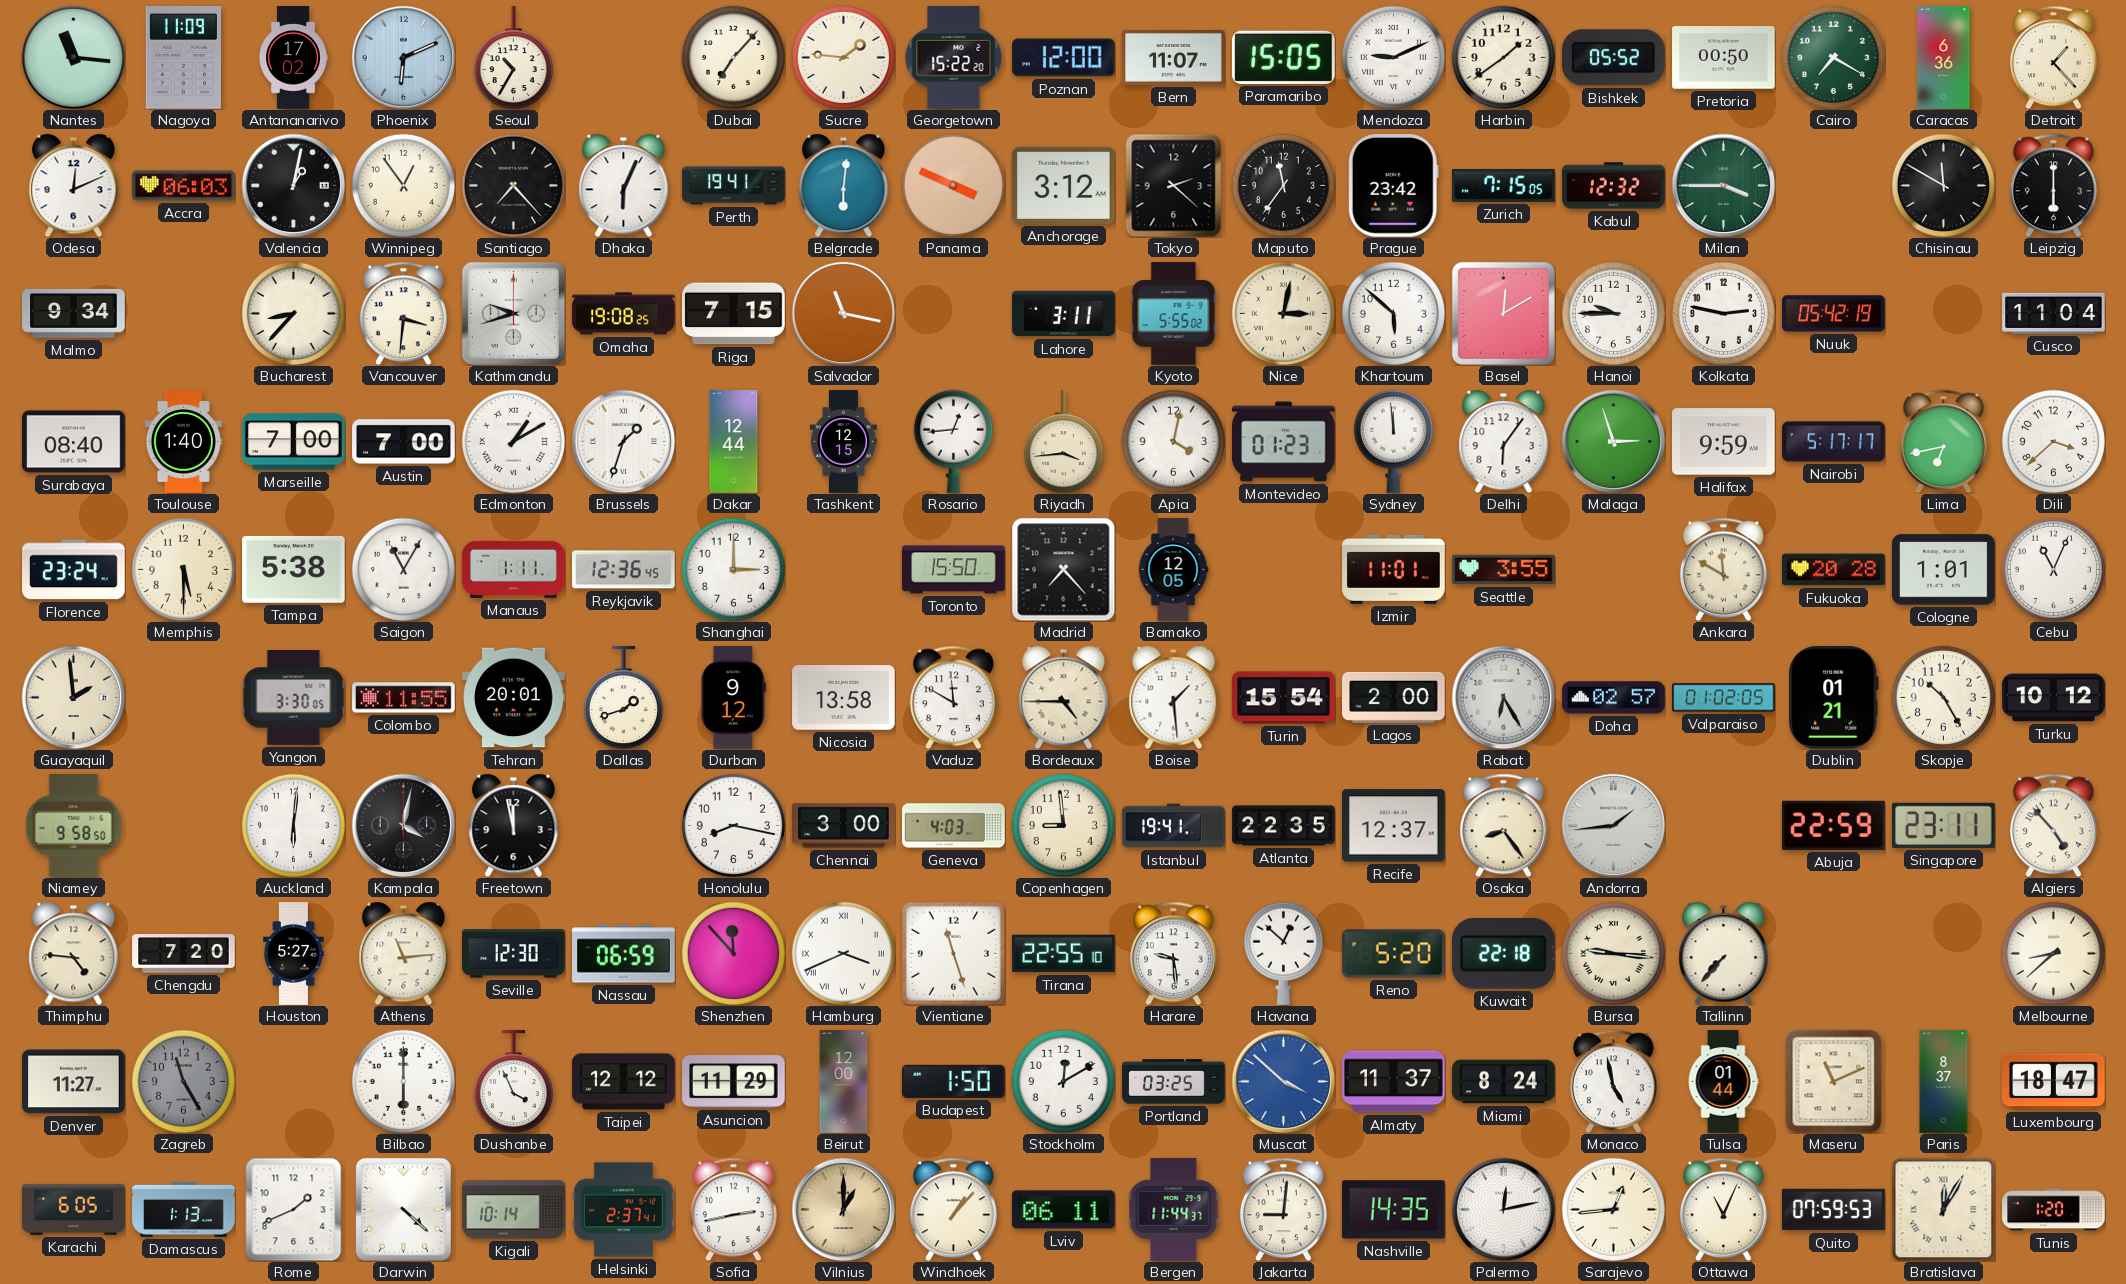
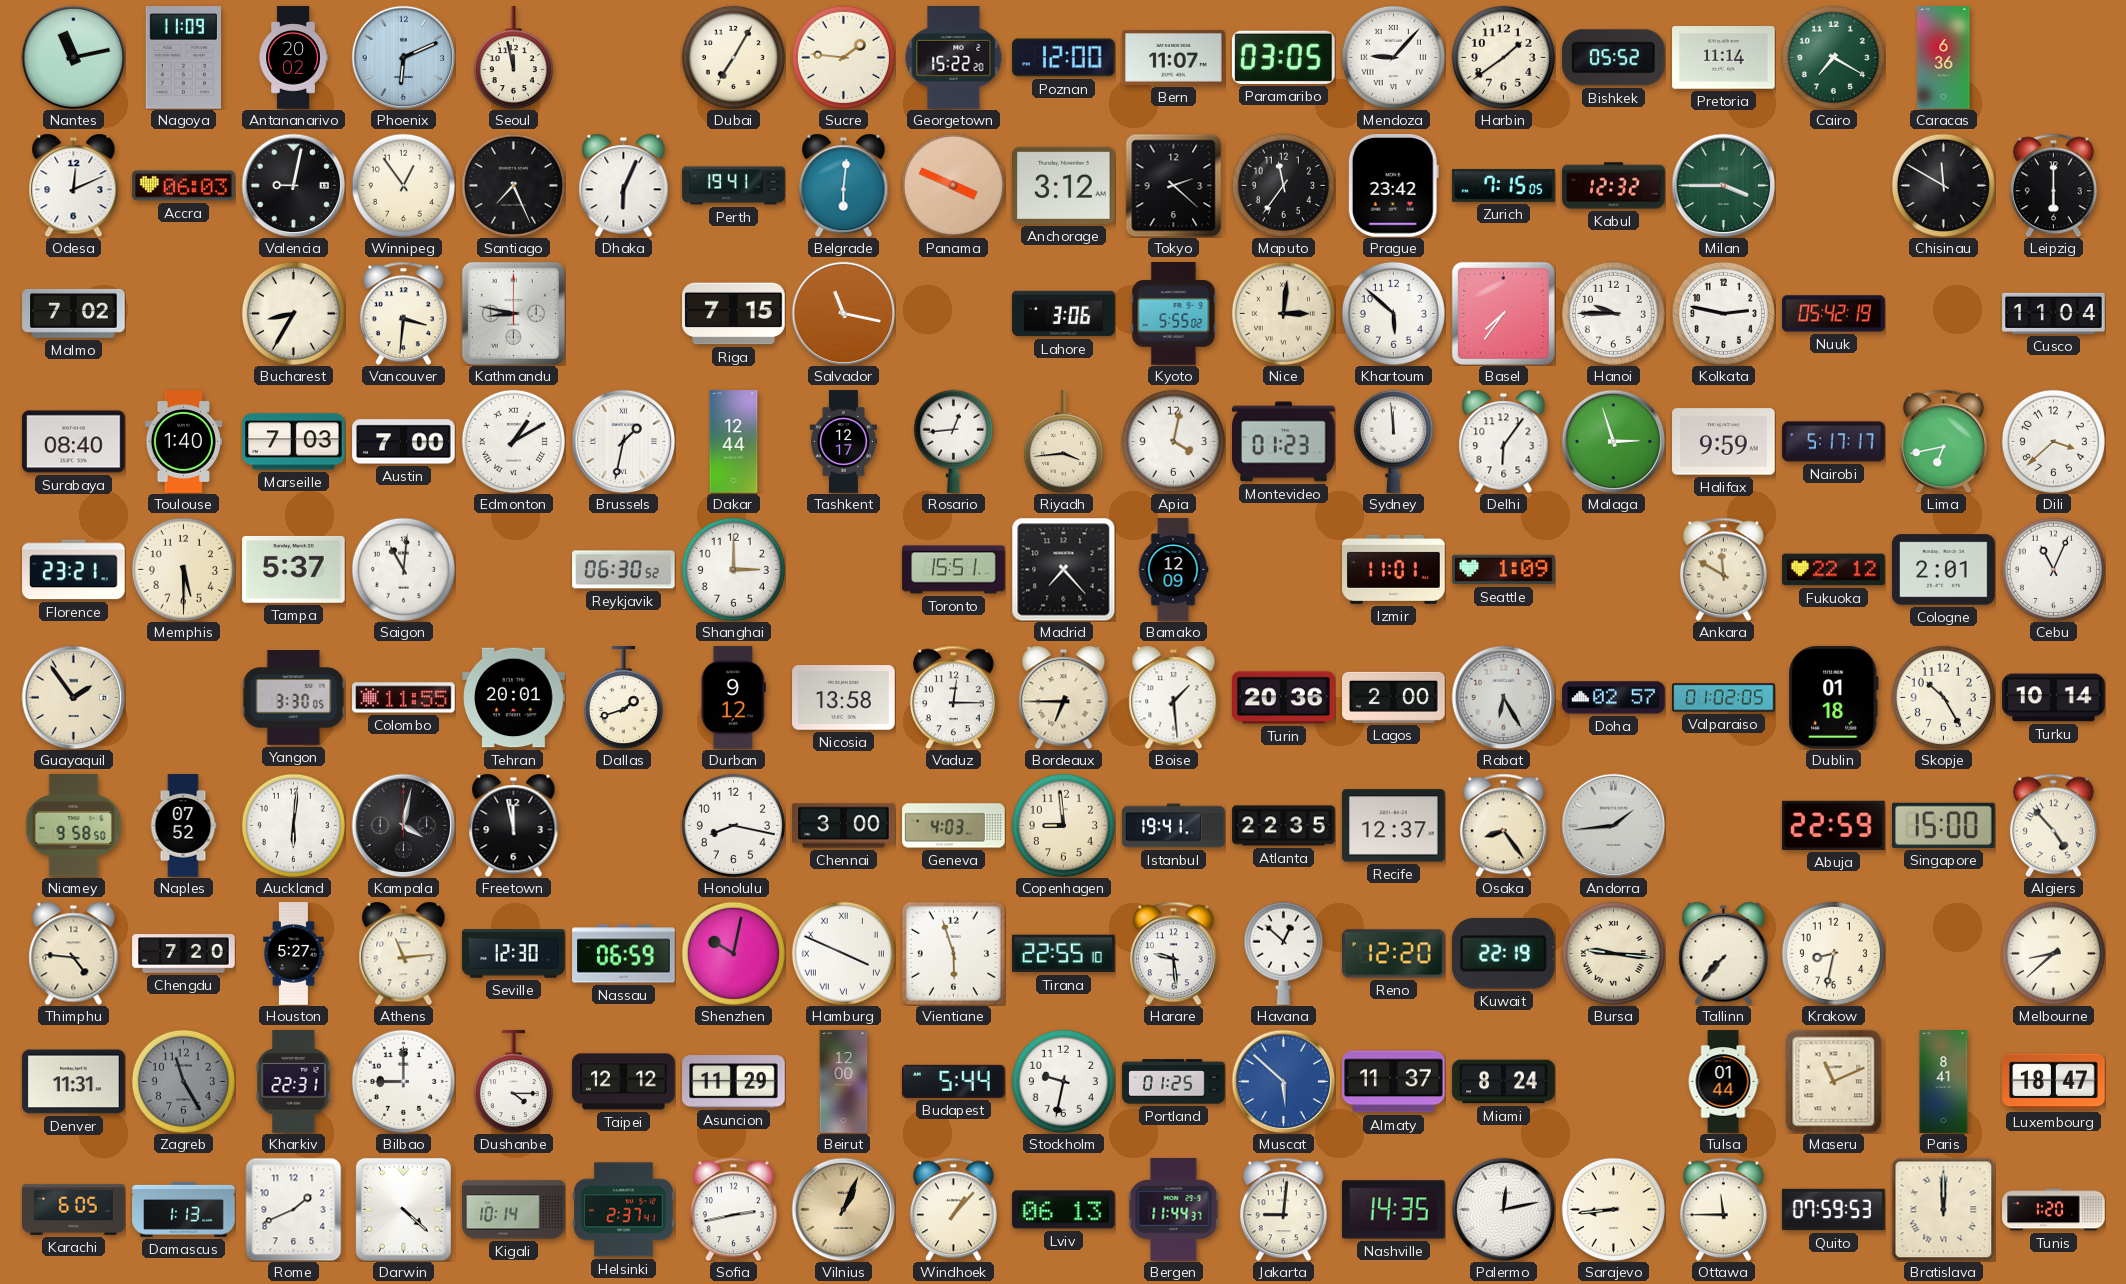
Nantes: 11:16 -> 11:13 (73, 57)
Antananarivo: 17:02 -> 20:02 (293, 58)
Seoul: 10:35 -> 11:58 (513, 58)
Dubai: 7:07 -> 7:05 (733, 57)
Paramaribo: 15:05 -> 03:05 (1284, 57)
Mendoza: 9:11 -> 9:07 (1393, 57)
Pretoria: 00:50 -> 11:14 (1724, 58)
Detroit: 1:23 -> none (2053, 57)
Valencia: 1:02 -> 9:02 (293, 185)
Santiago: 7:23 -> 7:26 (513, 185)
Malmo: 9:34 -> 7:02 (74, 313)
Bucharest: 8:37 -> 8:35 (293, 313)
Kathmandu: 9:42 -> 8:47 (513, 313)
Omaha: 19:08 -> none (624, 314)
Lahore: 3:11 -> 3:06 (1064, 314)
Nice: 3:02 -> 3:01 (1283, 313)
Basel: 12:10 -> 7:36 (1503, 313)
Marseille: 7:00 -> 7:03 (294, 442)
Brussels: 1:33 -> 1:32 (623, 441)
Tashkent: 12:15 -> 12:17 (843, 442)
Florence: 23:24 -> 23:21 (74, 570)
Tampa: 5:38 -> 5:37 (294, 570)
Saigon: 11:05 -> 11:01 (403, 569)
Manaus: 1:11 -> none (514, 569)
Reykjavik: 12:36 -> 06:30 (624, 570)
Toronto: 15:50 -> 15:51 (954, 570)
Bamako: 12:05 -> 12:09 (1173, 570)
Seattle: 3:55 -> 1:09 (1504, 570)
Fukuoka: 20:28 -> 22:12 (1834, 570)
Cologne: 1:01 -> 2:01 (1944, 570)
Guayaquil: 1:59 -> 1:54 (73, 697)
Vaduz: 11:50 -> 12:15 (953, 697)
Bordeaux: 4:45 -> 6:45 (1064, 697)
Turin: 15:54 -> 20:36 (1284, 698)
Dublin: 01:21 -> 01:18 (1834, 698)
Turku: 10:12 -> 10:14 (2054, 698)
Naples: none -> 07:52 (183, 826)
Singapore: 23:11 -> 15:00 (1944, 825)
Shenzhen: 11:53 -> 10:02 (733, 953)
Hamburg: 3:41 -> 3:49 (843, 953)
Vientiane: 11:27 -> 5:57 (953, 953)
Reno: 5:20 -> 12:20 (1394, 954)
Kuwait: 22:18 -> 22:19 (1503, 953)
Krakow: none -> 8:32 (1833, 953)
Denver: 11:27 -> 11:31 (74, 1082)
Kharkiv: none -> 22:31 (294, 1082)
Bilbao: 6:00 -> 9:00 (403, 1081)
Dushanbe: 3:56 -> 4:15 (513, 1082)
Budapest: 1:50 -> 5:44 (954, 1081)
Stockholm: 12:10 -> 9:32 (1063, 1081)
Portland: 03:25 -> 01:25 (1174, 1082)
Muscat: 3:52 -> 5:52 (1283, 1081)
Monaco: 4:58 -> none (1613, 1081)
Paris: 8:37 -> 8:41 (1944, 1082)
Vilnius: 1:00 -> 1:04 (843, 1209)
Lviv: 06:11 -> 06:13 (1064, 1210)
Sarajevo: 12:44 -> 8:44 (1613, 1209)
Ottawa: 11:04 -> 11:45 (1723, 1209)
Bratislava: 12:05 -> 12:00 (1943, 1209)
